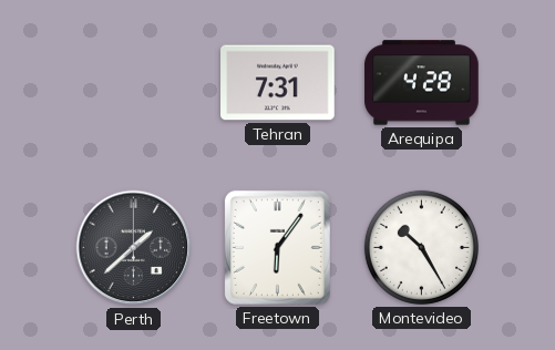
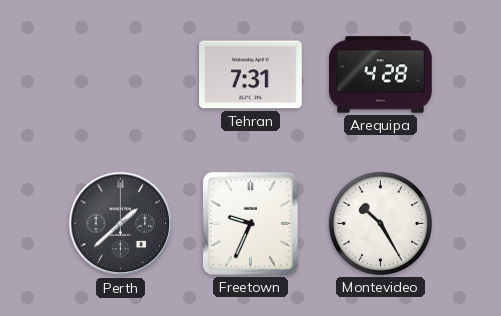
Freetown: 6:06 -> 9:34 (250, 223)
